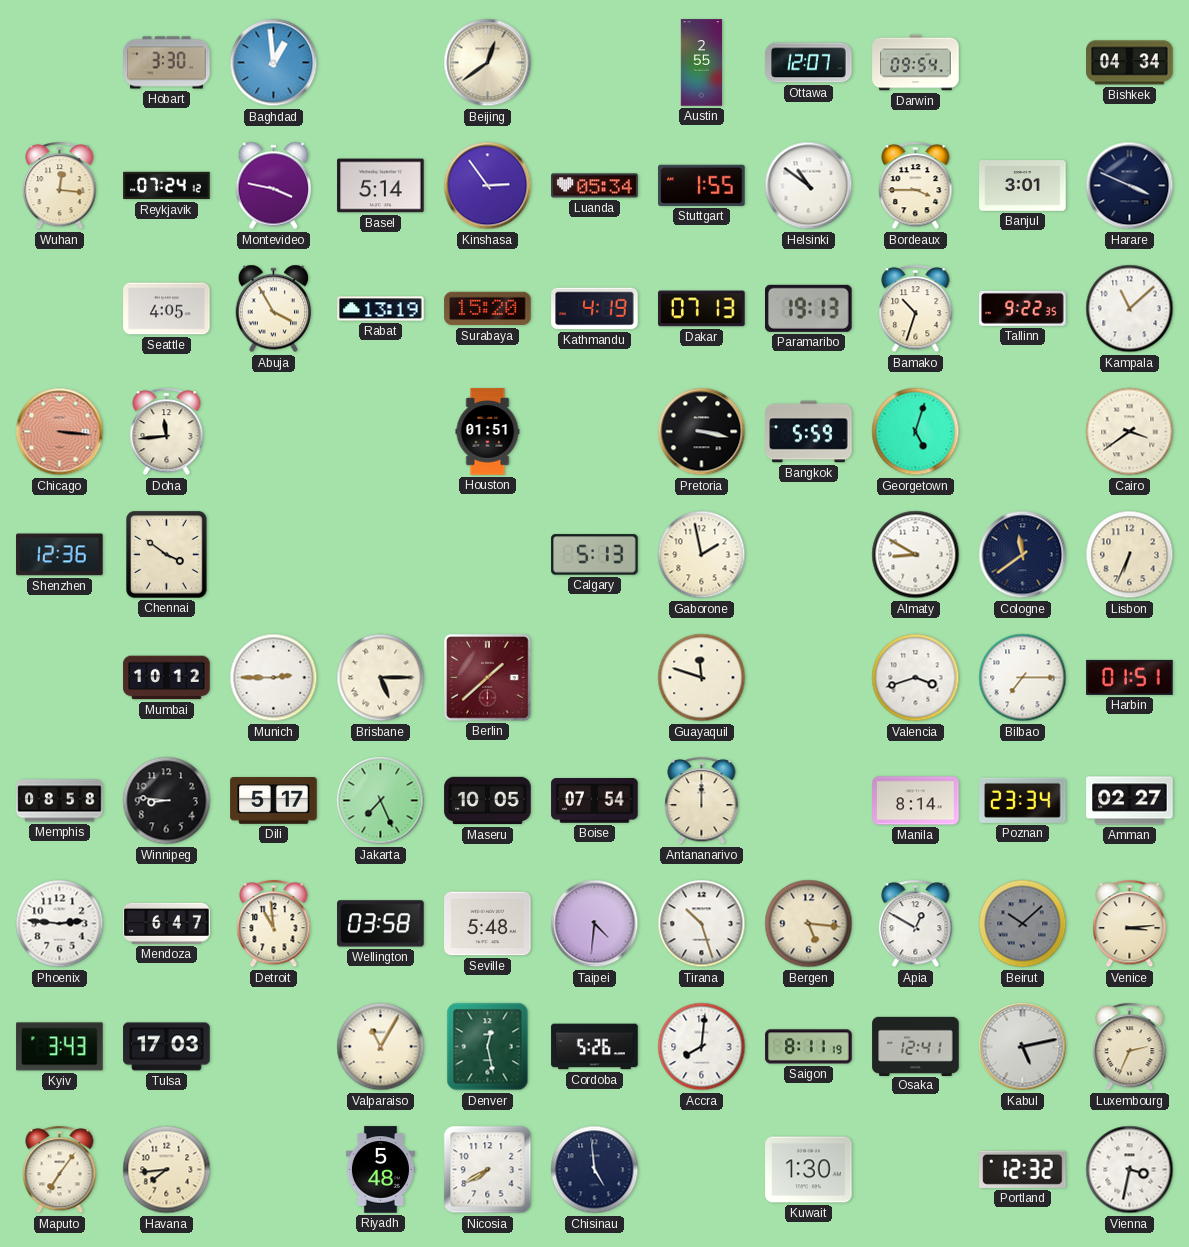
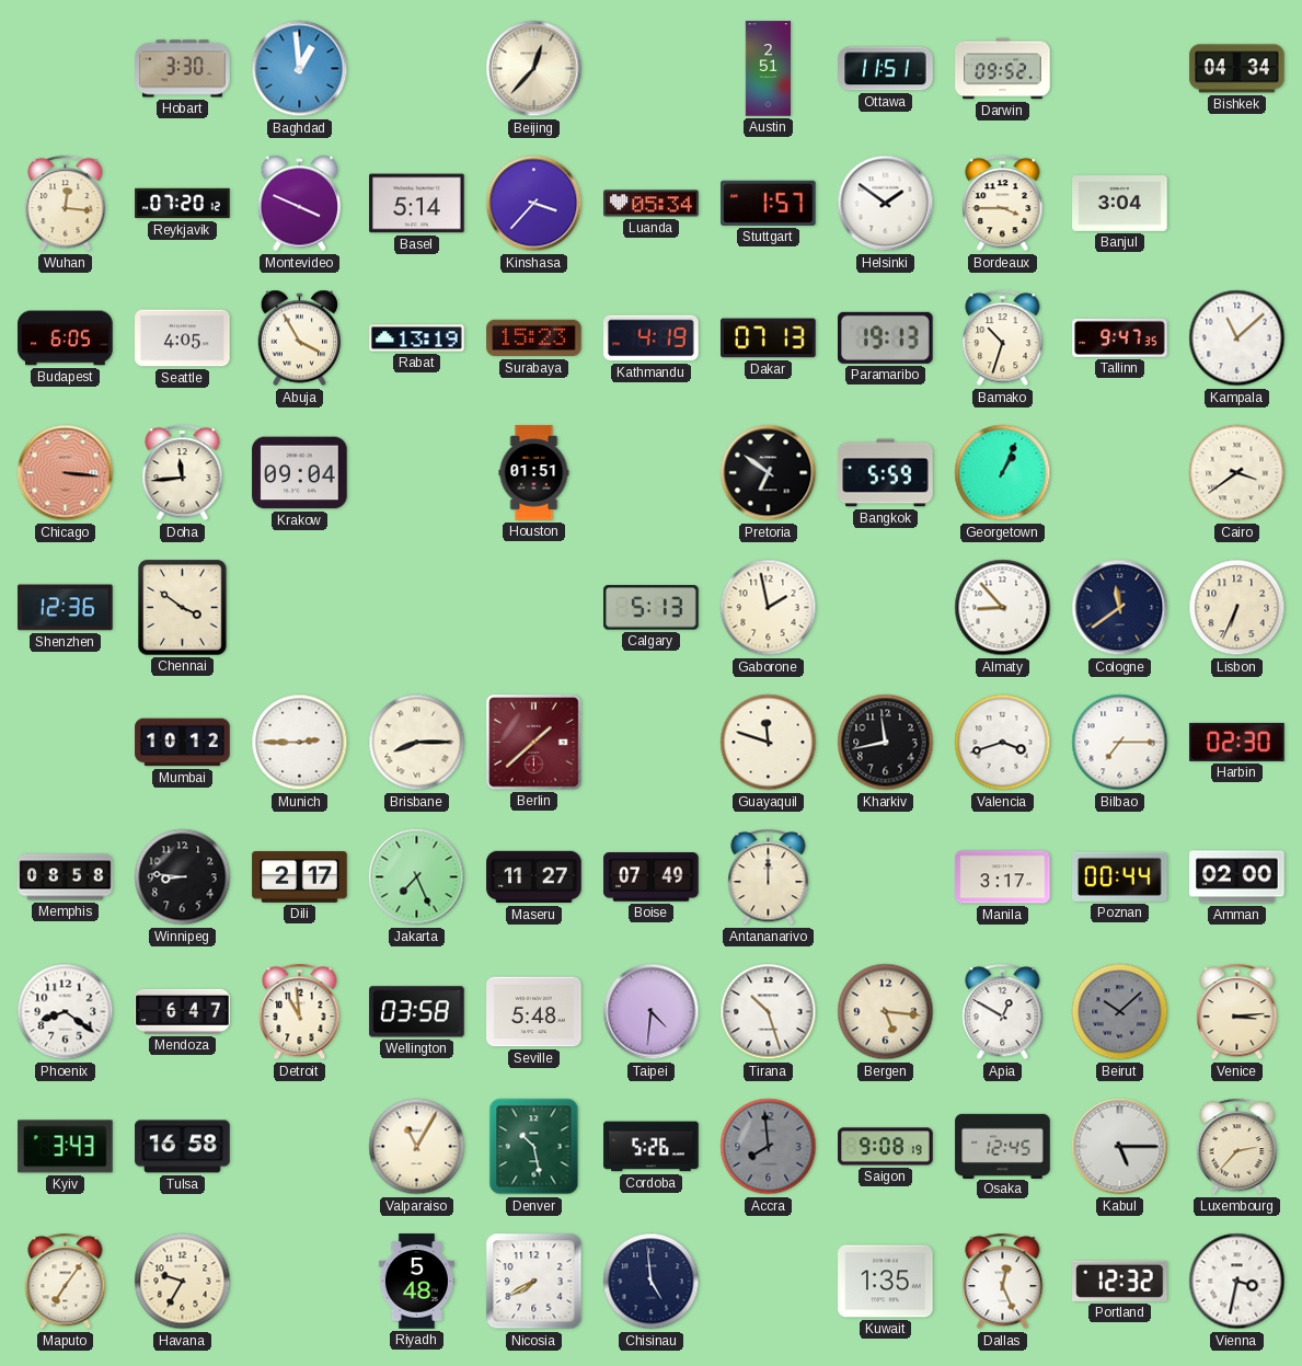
Beijing: 12:39 -> 12:37 (534, 69)
Austin: 2:55 -> 2:51 (769, 69)
Ottawa: 12:07 -> 11:51 (886, 69)
Darwin: 09:54 -> 09:52 (1003, 69)
Reykjavik: 07:24 -> 07:20 (183, 204)
Montevideo: 3:47 -> 3:49 (300, 204)
Kinshasa: 2:54 -> 3:37 (534, 204)
Stuttgart: 1:55 -> 1:57 (769, 203)
Helsinki: 10:51 -> 1:51 (886, 204)
Banjul: 3:01 -> 3:04 (1120, 204)
Harare: 3:49 -> none (1130, 186)
Budapest: none -> 6:05 (66, 338)
Surabaya: 15:20 -> 15:23 (534, 338)
Tallinn: 9:22 -> 9:47 (1120, 337)
Krakow: none -> 09:04 (300, 473)
Pretoria: 3:17 -> 6:51 (769, 473)
Georgetown: 5:03 -> 1:04 (1003, 473)
Almaty: 8:50 -> 8:53 (1003, 608)
Brisbane: 5:15 -> 8:15 (417, 743)
Kharkiv: none -> 11:43 (886, 743)
Harbin: 01:51 -> 02:30 (1237, 742)
Dili: 5:17 -> 2:17 (300, 877)
Maseru: 10:05 -> 11:27 (534, 877)
Boise: 07:54 -> 07:49 (652, 877)
Manila: 8:14 -> 3:17 (1003, 877)
Poznan: 23:34 -> 00:44 (1120, 876)
Amman: 02:27 -> 02:00 (1237, 877)
Phoenix: 2:46 -> 8:21 (66, 1012)
Tulsa: 17:03 -> 16:58 (183, 1147)
Denver: 12:28 -> 10:28 (534, 1147)
Accra: 8:01 -> 7:59 (769, 1147)
Accra dial: white -> grey (769, 1147)
Saigon: 8:11 -> 9:08 (886, 1147)
Osaka: 12:41 -> 12:45 (1003, 1146)
Kabul: 5:13 -> 5:15 (1120, 1147)
Luxembourg: 2:34 -> 2:37 (1237, 1147)
Havana: 7:44 -> 9:35 (183, 1282)
Kuwait: 1:30 -> 1:35 (886, 1282)
Dallas: none -> 12:26 (1003, 1282)
